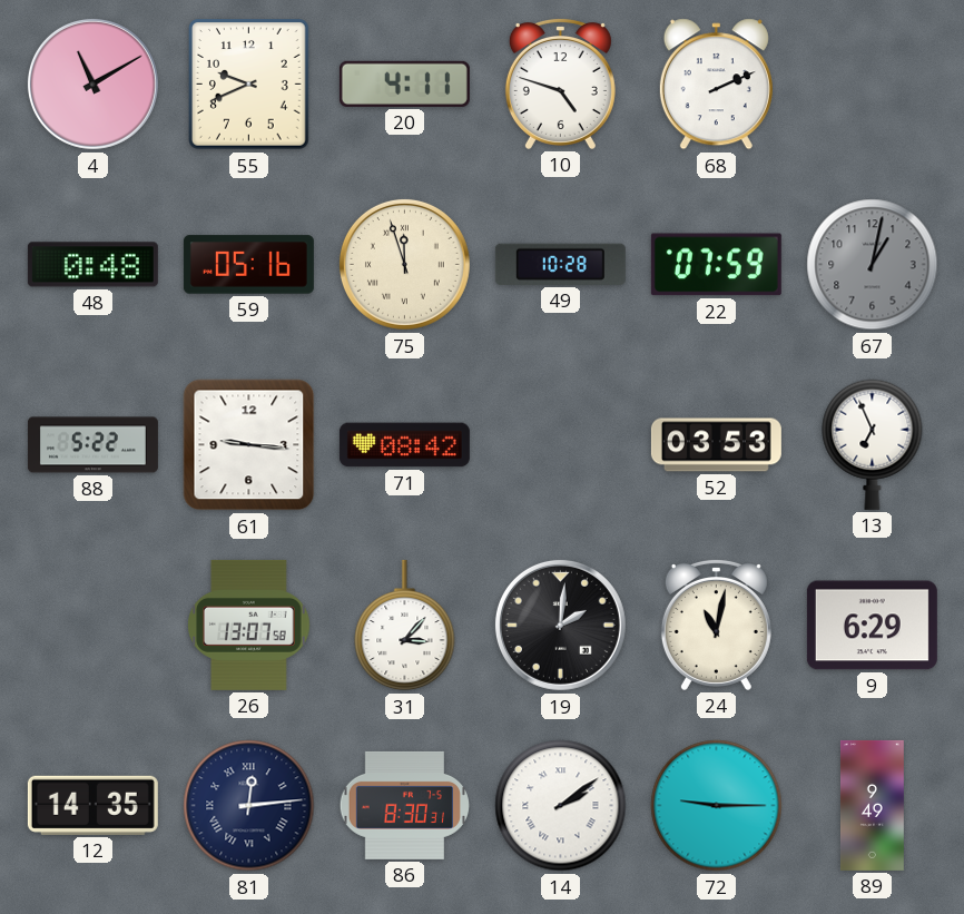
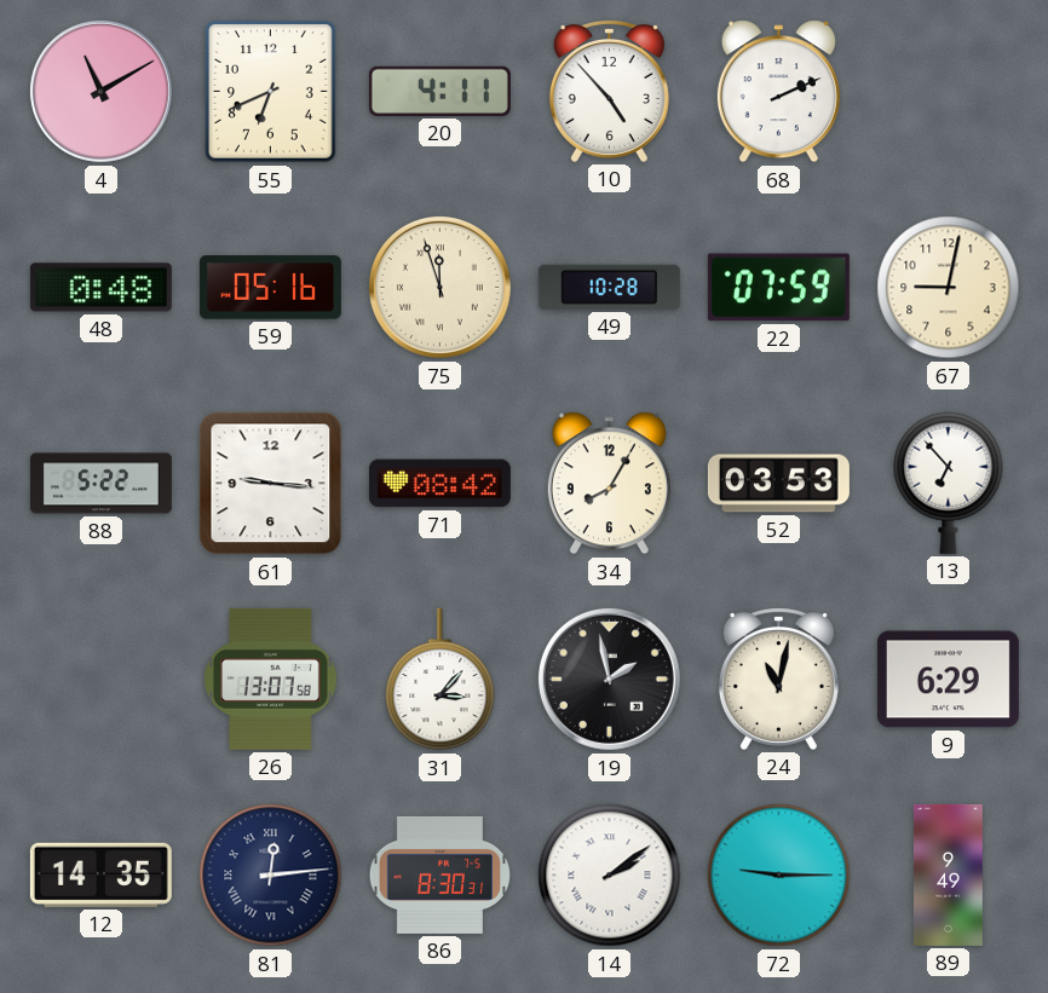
55: 9:41 -> 6:41 (271, 92)
10: 4:48 -> 4:53 (609, 91)
67: 1:02 -> 9:02 (949, 288)
67 dial: grey -> cream (949, 288)
34: none -> 8:05 (609, 484)
13: 6:56 -> 6:53 (949, 483)
19: 2:01 -> 1:58 (609, 679)
